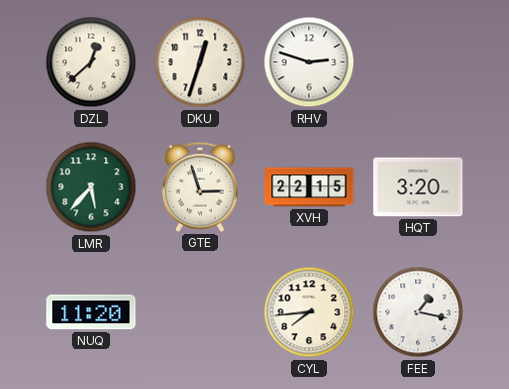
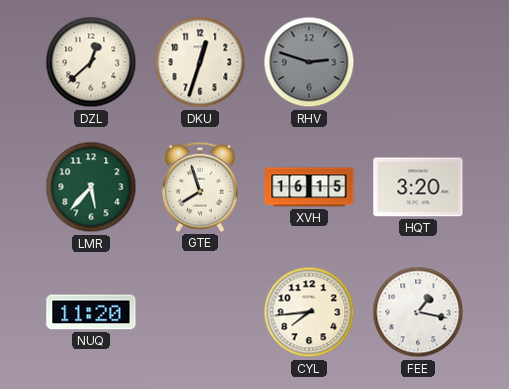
RHV dial: white -> grey (309, 62)
GTE: 2:57 -> 7:57 (200, 187)
XVH: 22:15 -> 16:15 (309, 187)
